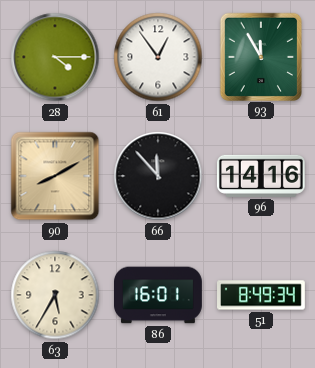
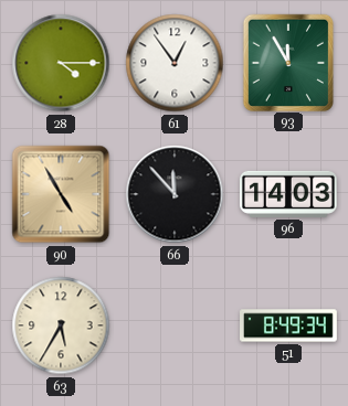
90: 8:10 -> 4:55 (61, 194)
96: 14:16 -> 14:03 (288, 194)
86: 16:01 -> none (159, 295)
